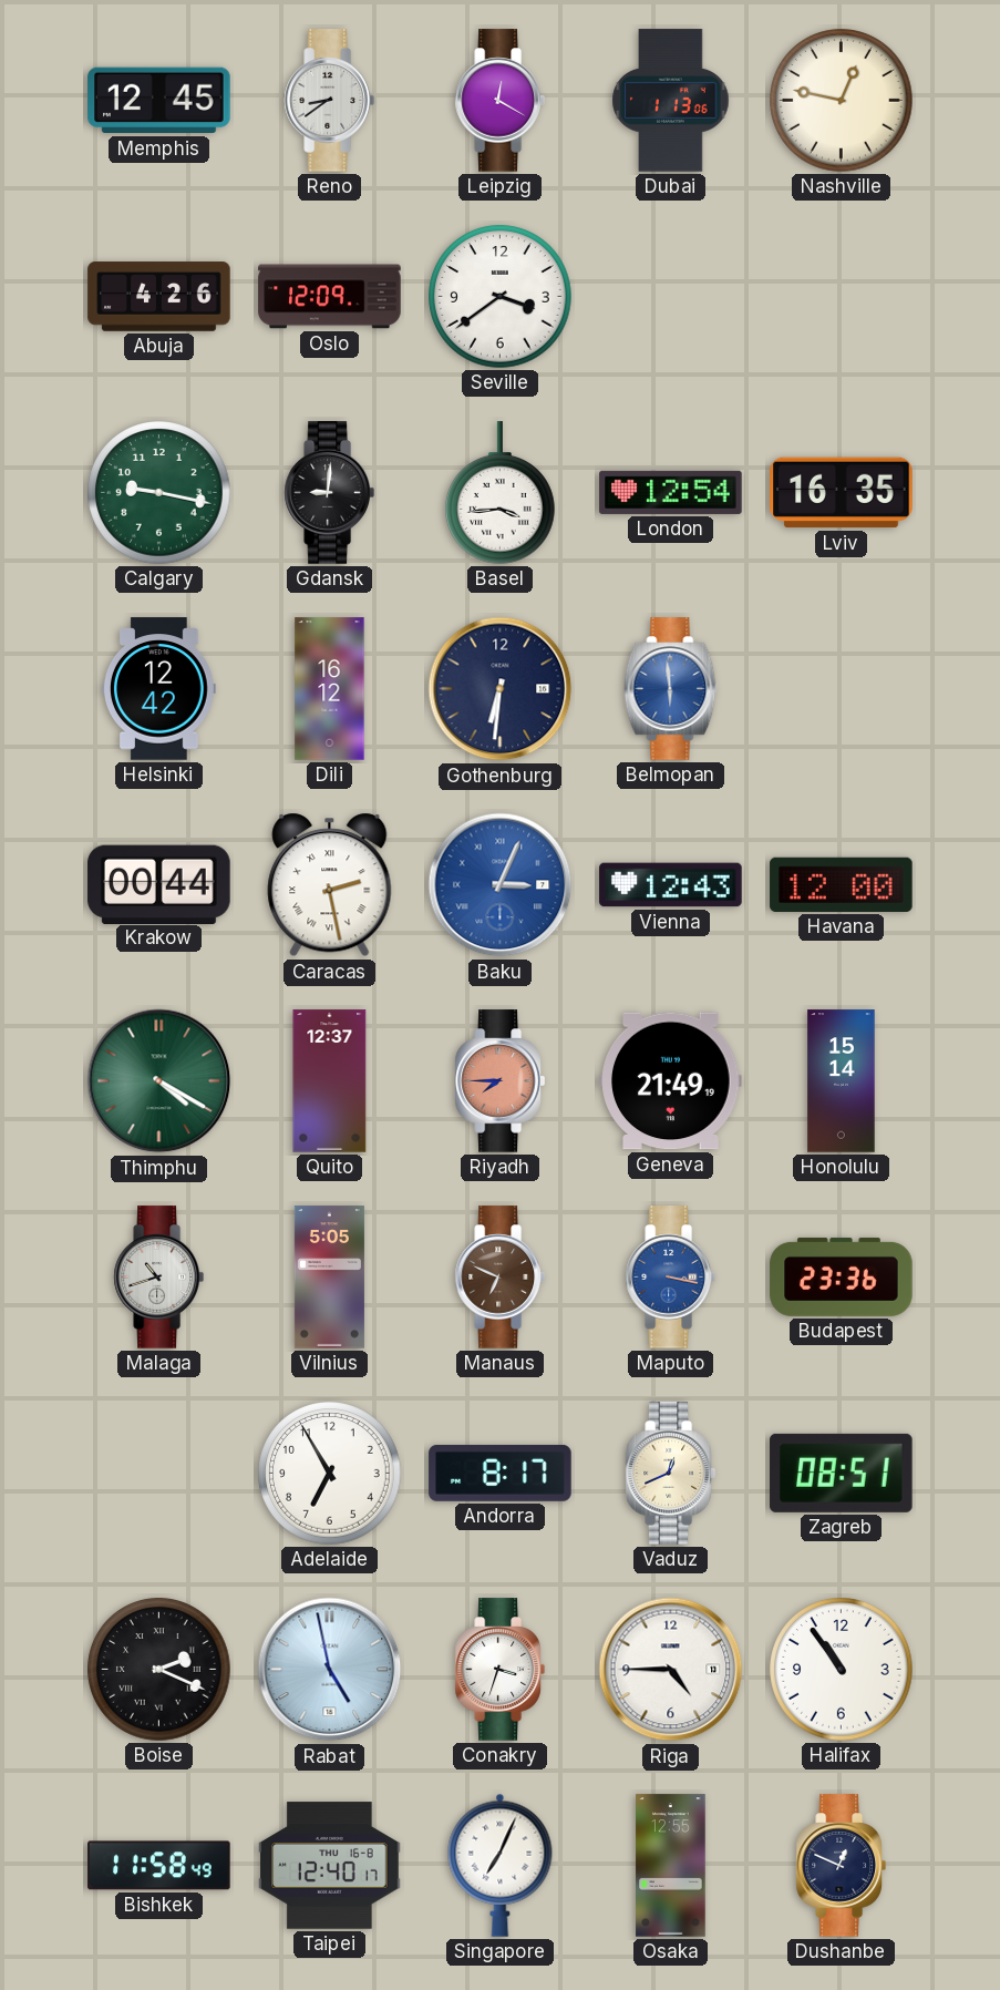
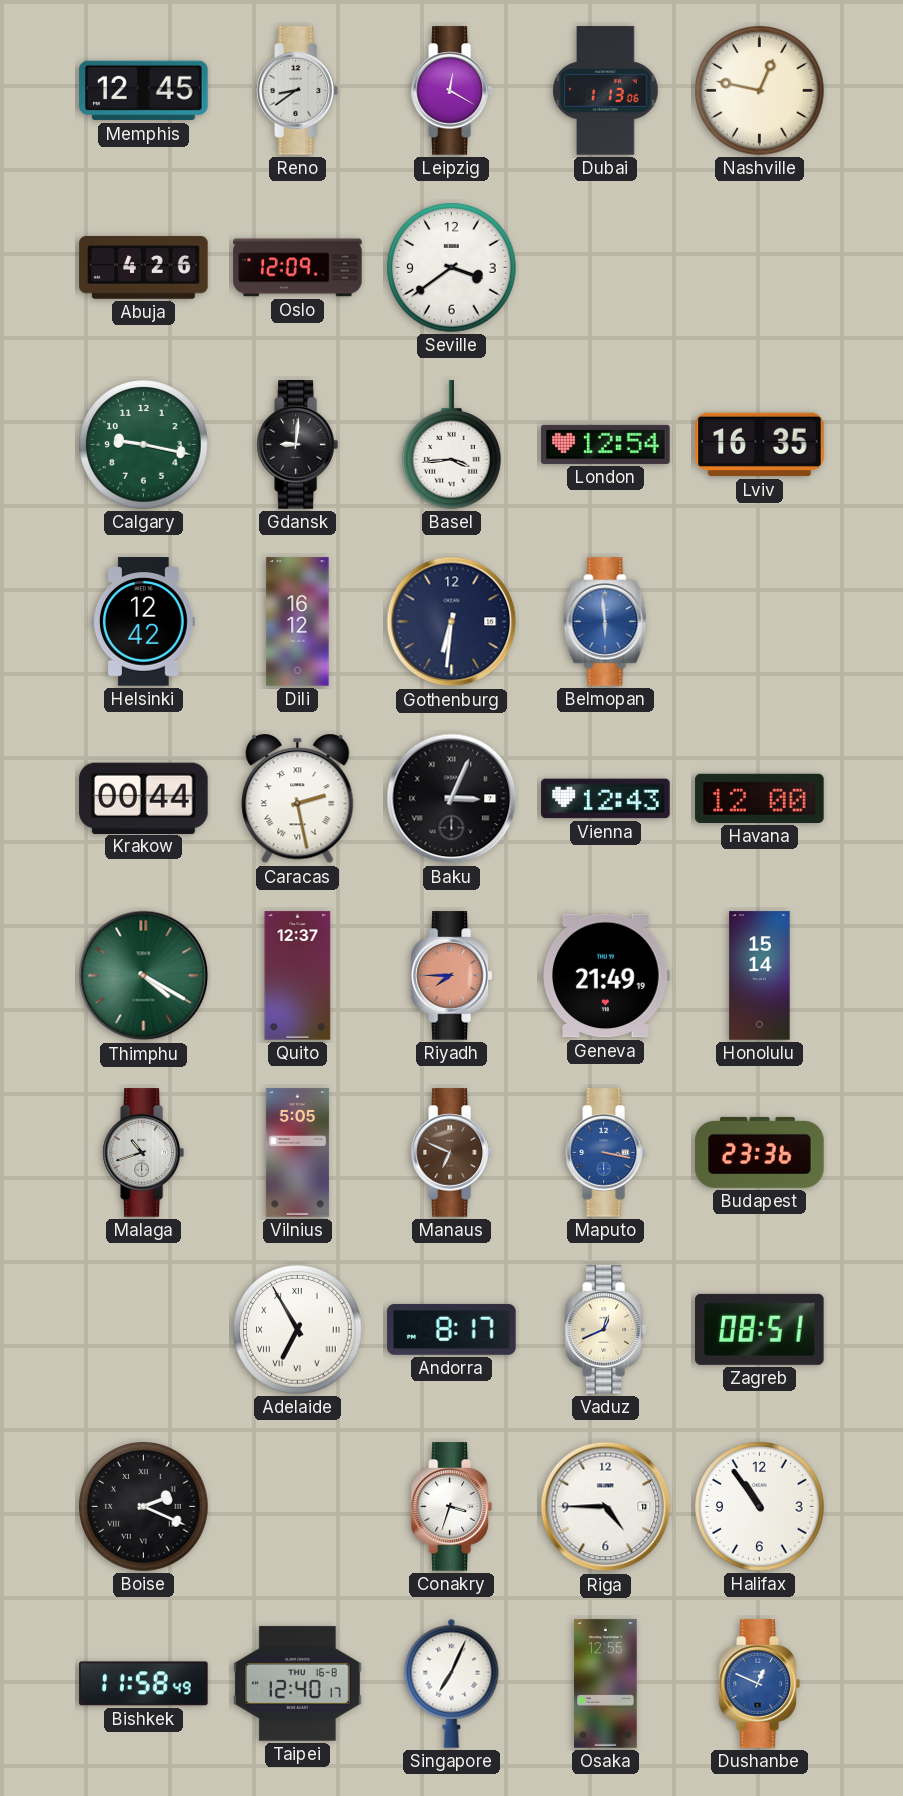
Baku dial: blue -> black (452, 799)
Adelaide numerals: Arabic -> Roman (298, 1330)
Rabat: 4:58 -> none (330, 1670)
Dushanbe dial: navy -> blue (759, 1684)
